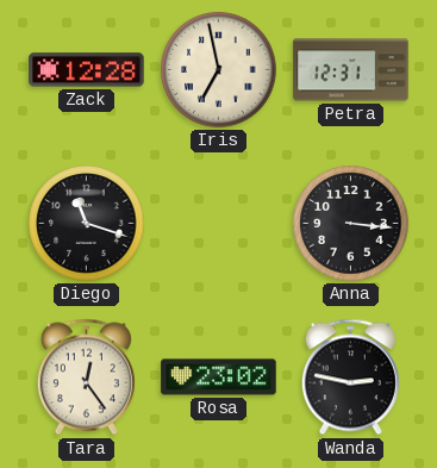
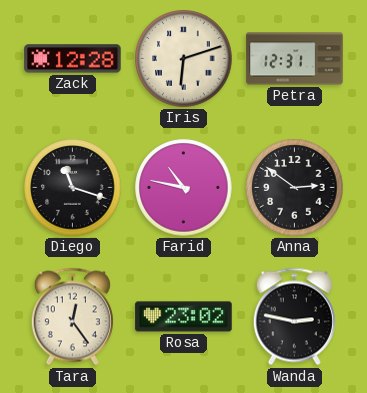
Iris: 6:58 -> 6:12 (184, 59)
Farid: none -> 10:47 (184, 188)
Anna: 3:16 -> 2:51 (295, 188)
